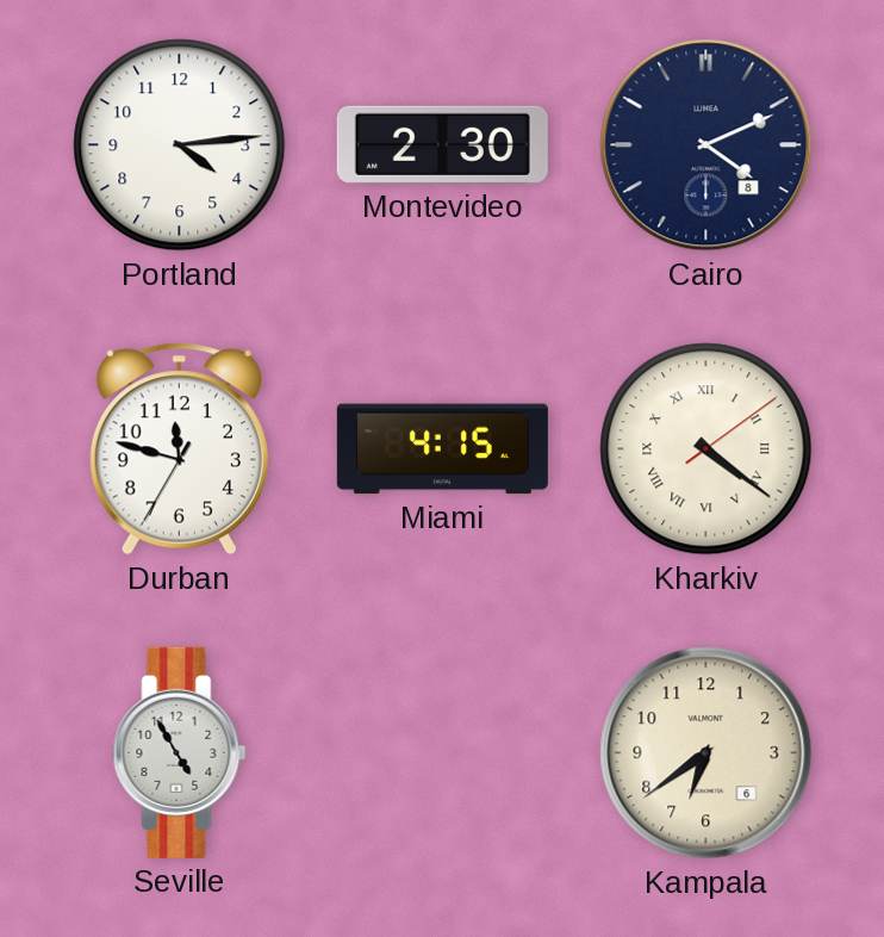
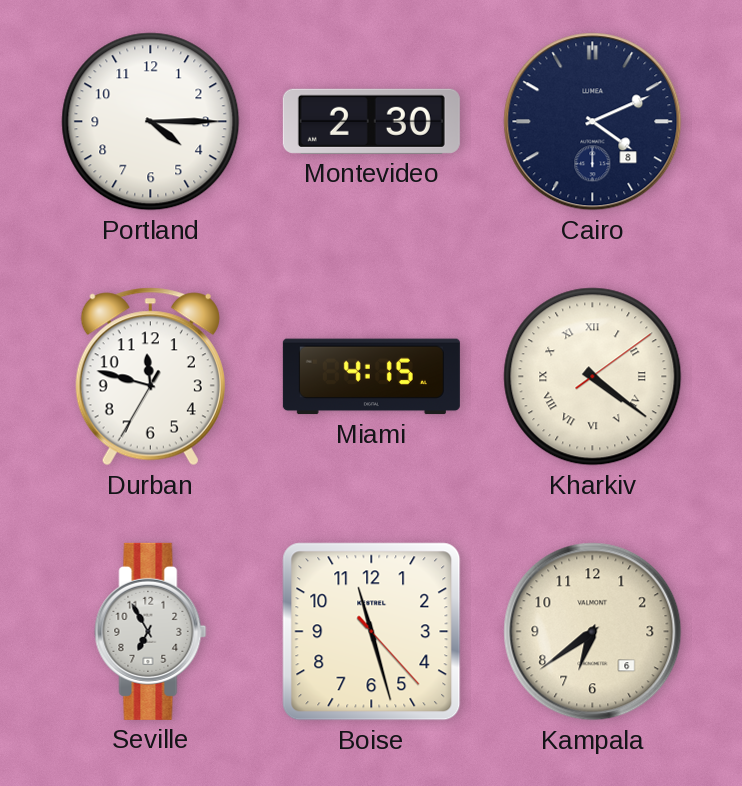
Portland: 4:14 -> 4:15 (151, 122)
Seville: 4:55 -> 6:55 (151, 631)
Boise: none -> 11:27 (372, 632)
